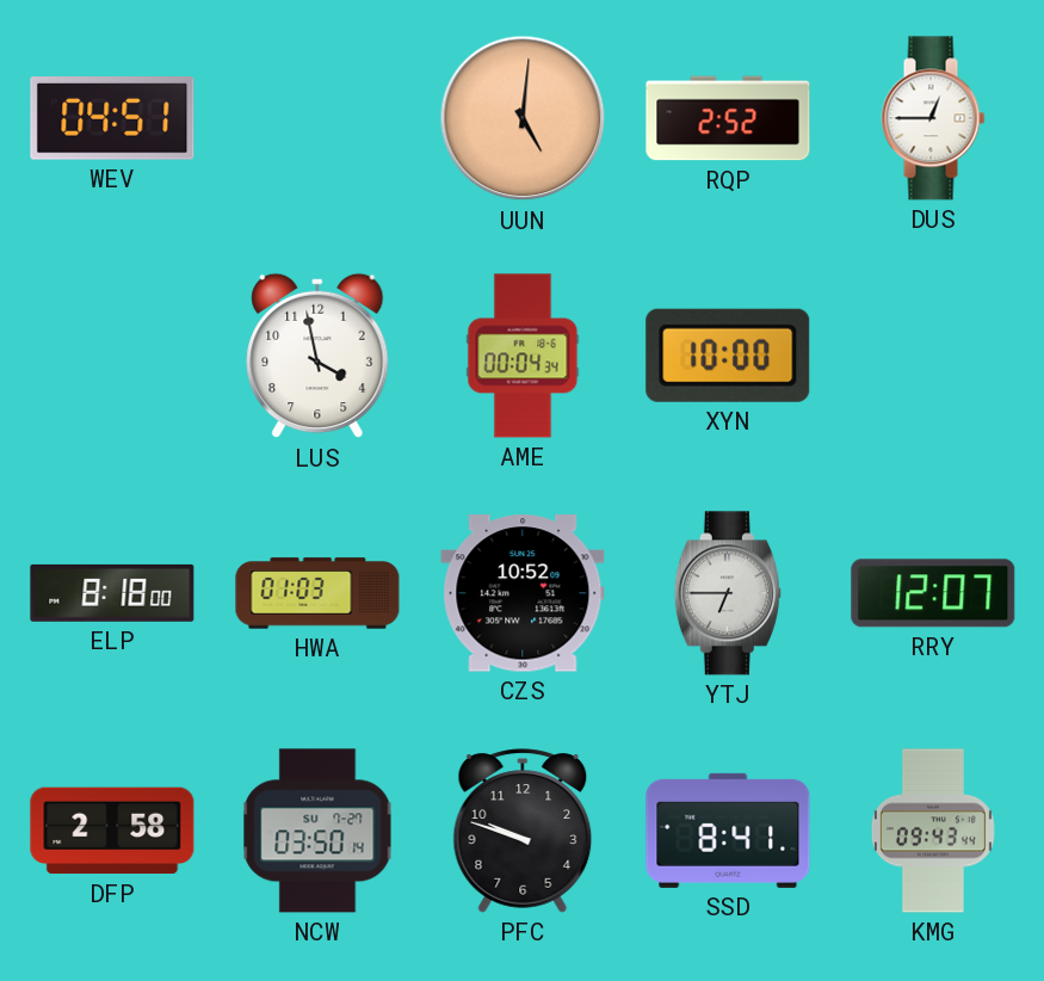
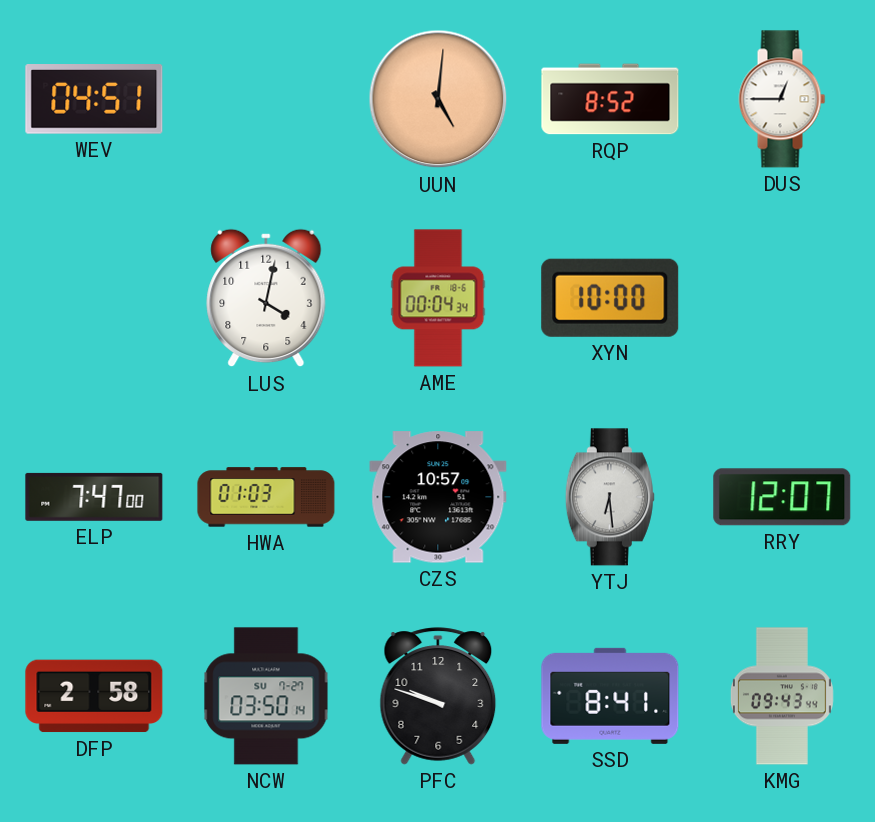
RQP: 2:52 -> 8:52 (610, 99)
LUS: 3:58 -> 4:02 (266, 298)
ELP: 8:18 -> 7:47 (94, 497)
CZS: 10:52 -> 10:57 (438, 497)
YTJ: 6:45 -> 6:29 (610, 497)
